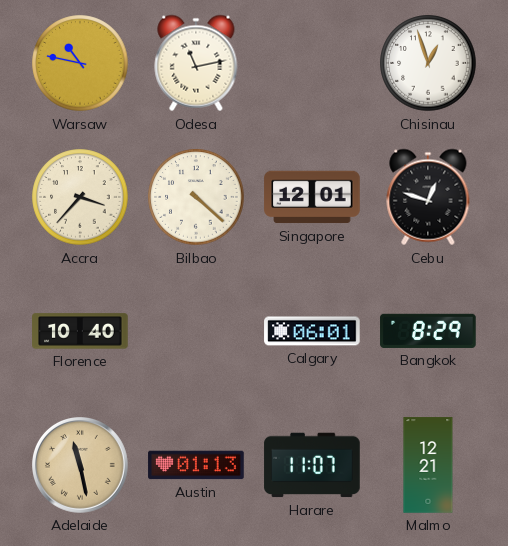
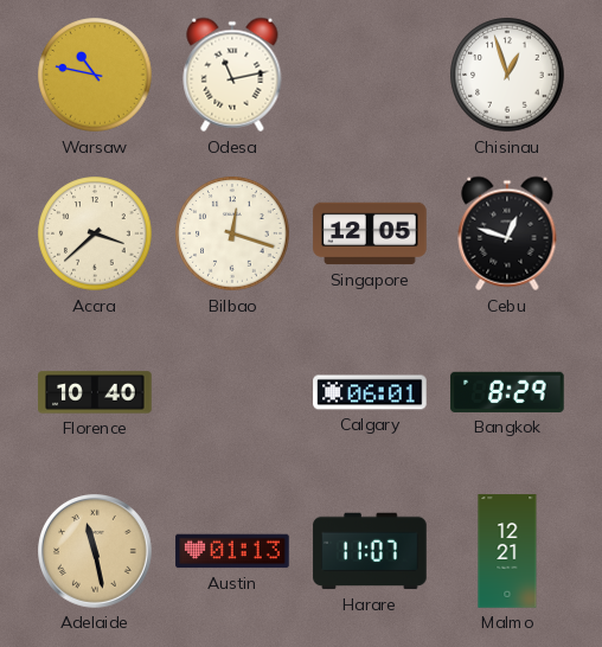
Accra: 3:37 -> 3:38 (95, 233)
Bilbao: 4:22 -> 12:18 (232, 233)
Singapore: 12:01 -> 12:05 (370, 233)
